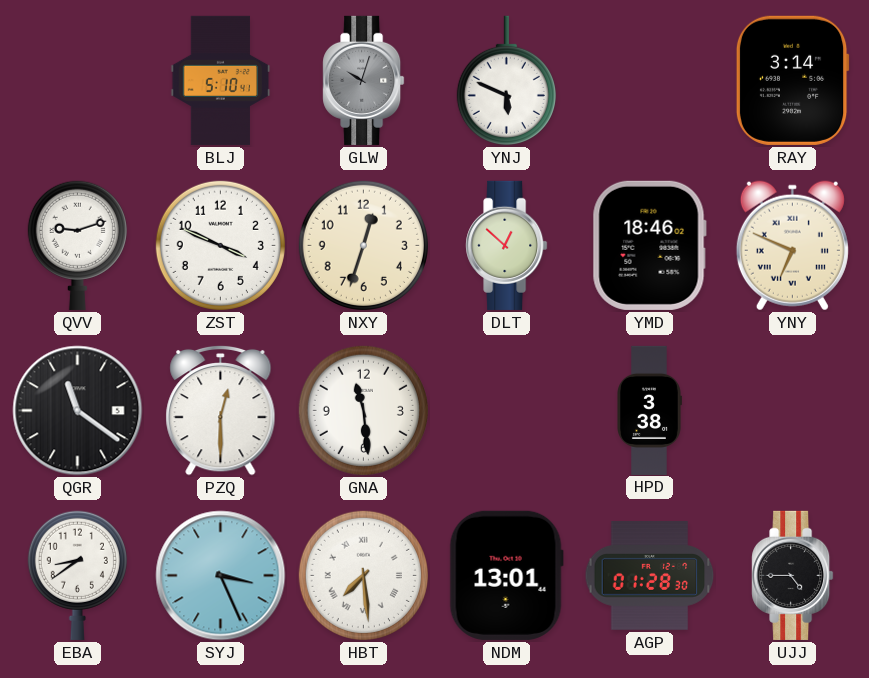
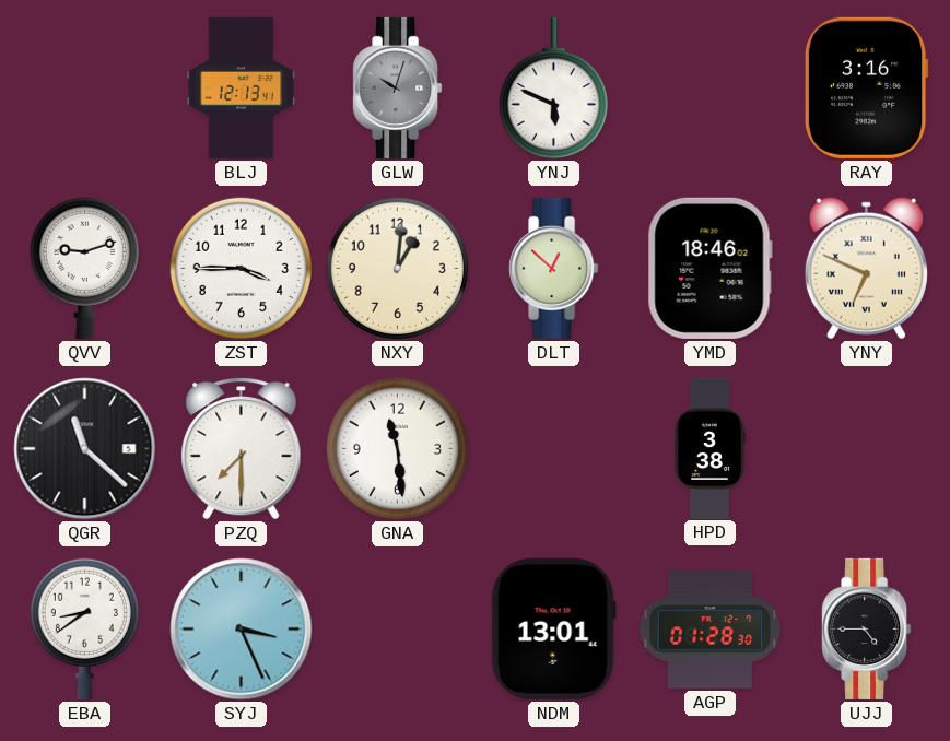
BLJ: 5:10 -> 12:13 (242, 87)
RAY: 3:14 -> 3:16 (866, 87)
ZST: 3:49 -> 3:45 (241, 268)
NXY: 12:33 -> 1:01 (397, 268)
QGR: 11:21 -> 11:22 (85, 449)
PZQ: 12:30 -> 7:30 (242, 448)
HBT: 7:29 -> none (363, 575)
